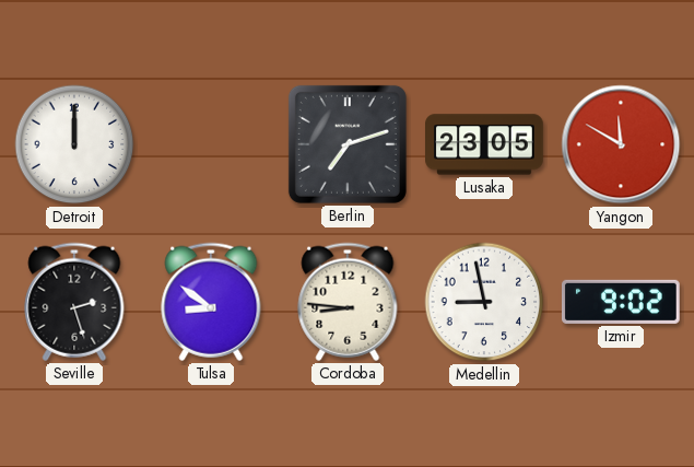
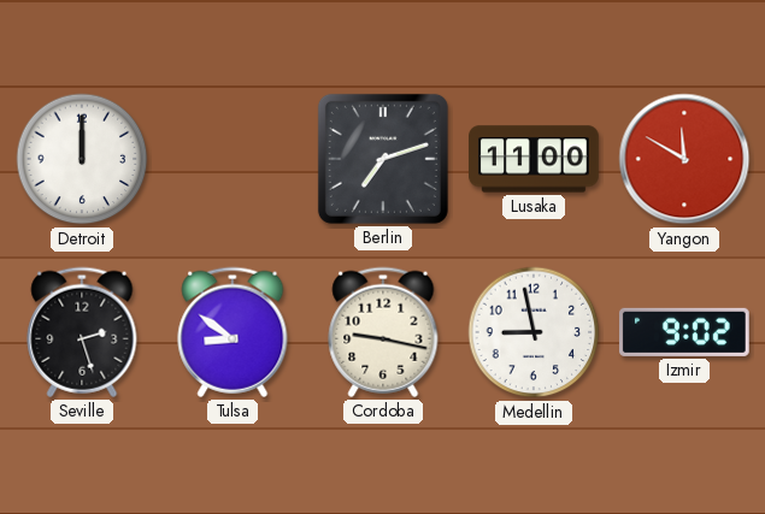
Lusaka: 23:05 -> 11:00 (535, 159)
Cordoba: 8:46 -> 9:17 (383, 332)
